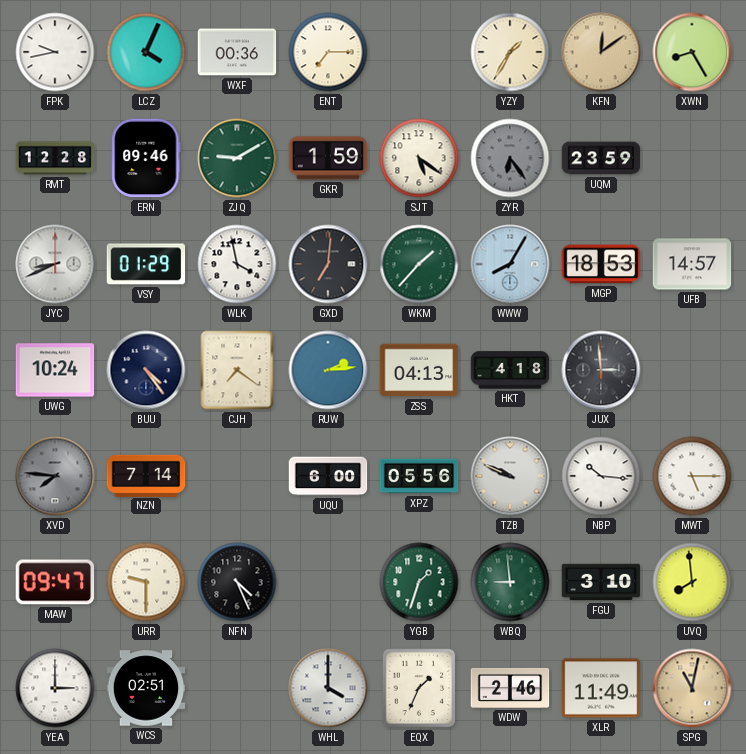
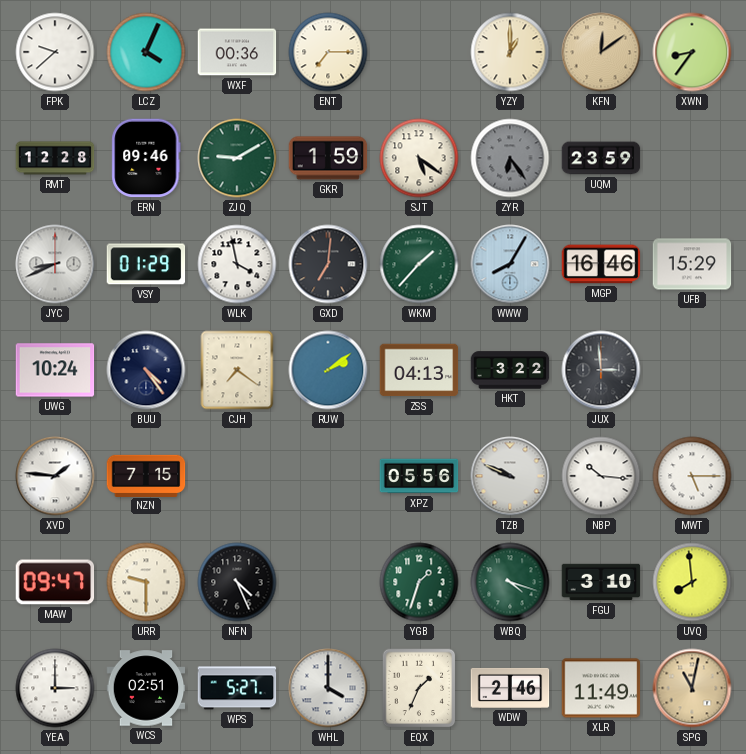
FPK: 9:43 -> 9:38 (55, 52)
YZY: 1:35 -> 1:00 (510, 52)
XWN: 8:25 -> 8:36 (692, 52)
MGP: 18:53 -> 16:46 (601, 264)
UFB: 14:57 -> 15:29 (692, 264)
RUW: 2:14 -> 2:09 (328, 370)
HKT: 4:18 -> 3:22 (510, 370)
XVD: 7:46 -> 1:46 (55, 476)
XVD dial: grey -> white (55, 476)
NZN: 7:14 -> 7:15 (146, 475)
UQU: 6:00 -> none (328, 476)
WBQ: 8:59 -> 4:18 (510, 582)
WPS: none -> 5:27 (237, 688)
